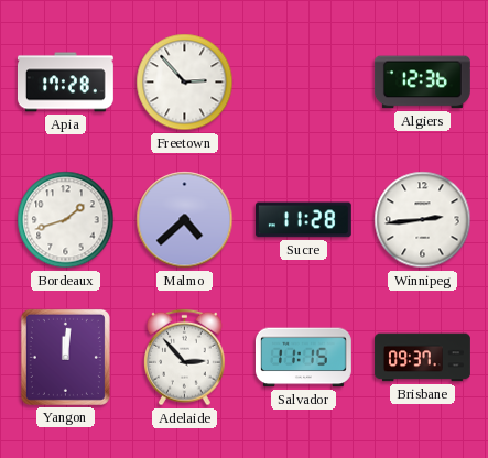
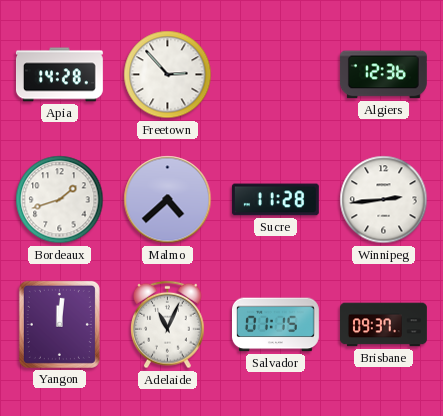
Apia: 17:28 -> 14:28 (59, 75)
Adelaide: 2:53 -> 11:04 (168, 325)
Salvador: 11:15 -> 01:15 (275, 325)
